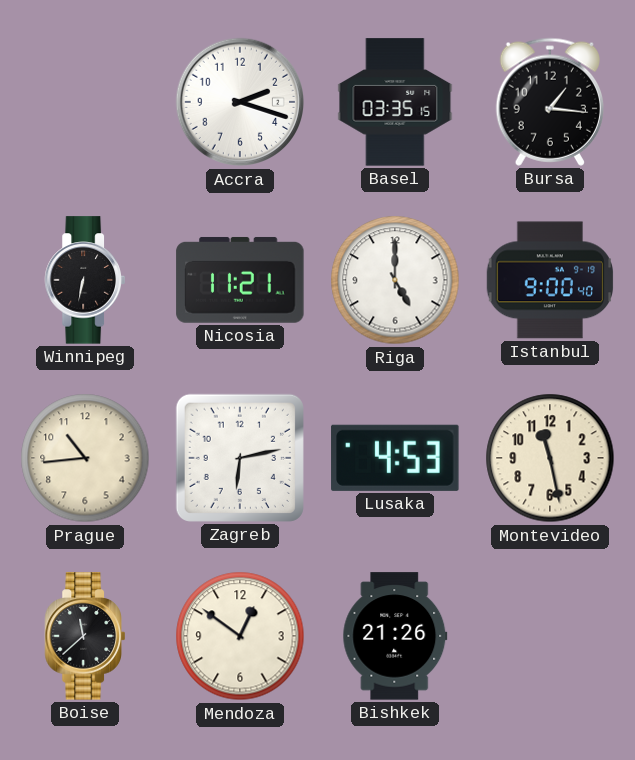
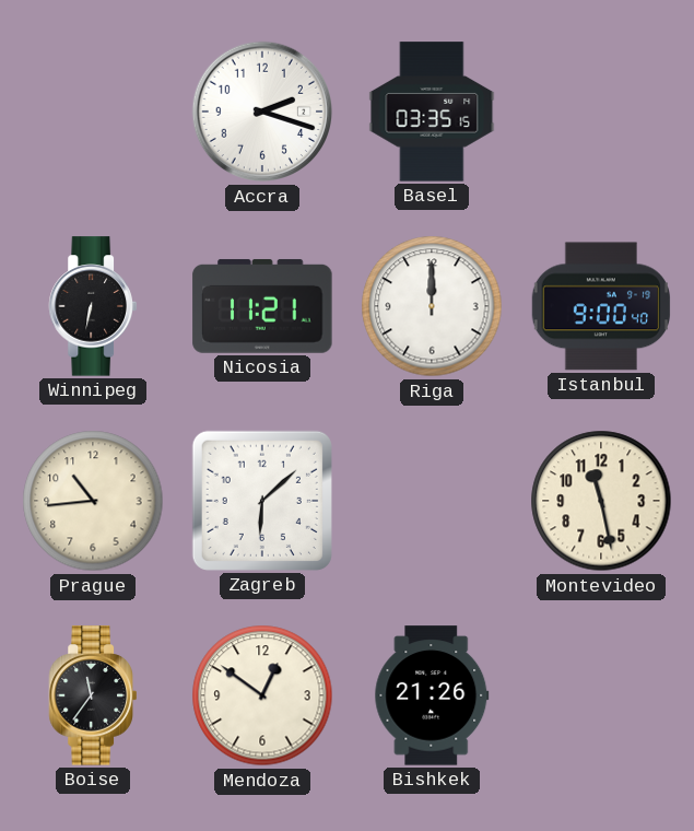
Bursa: 1:16 -> none (550, 102)
Riga: 5:00 -> 12:00 (432, 306)
Zagreb: 6:13 -> 6:08 (262, 501)
Lusaka: 4:53 -> none (395, 458)
Boise: 11:38 -> 11:36 (93, 695)
